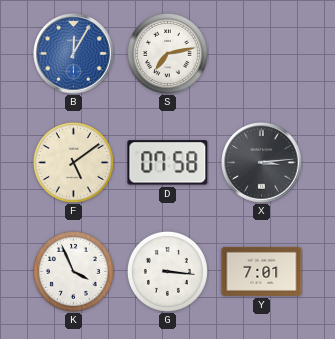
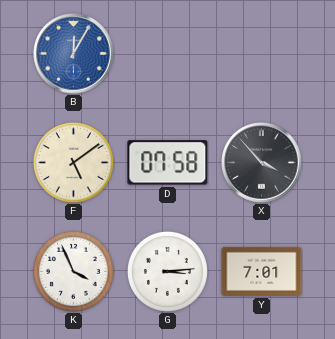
S: 7:13 -> none (167, 53)
X: 3:14 -> 3:53 (262, 163)
G: 3:16 -> 3:14 (167, 271)
